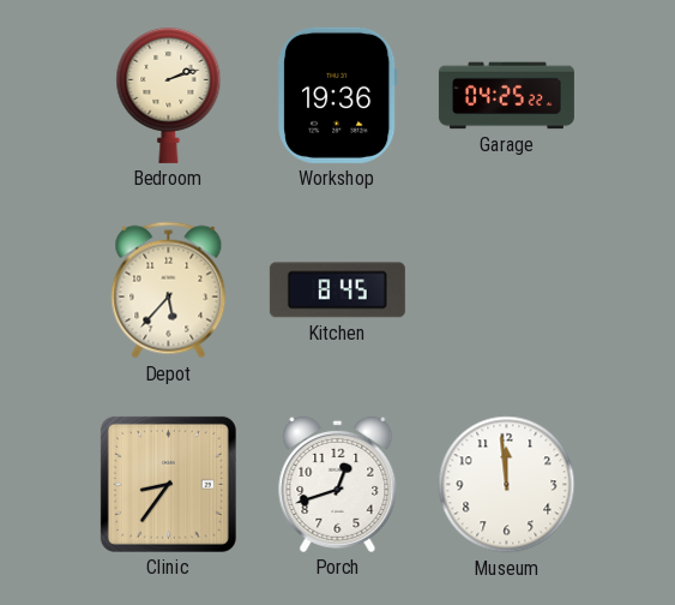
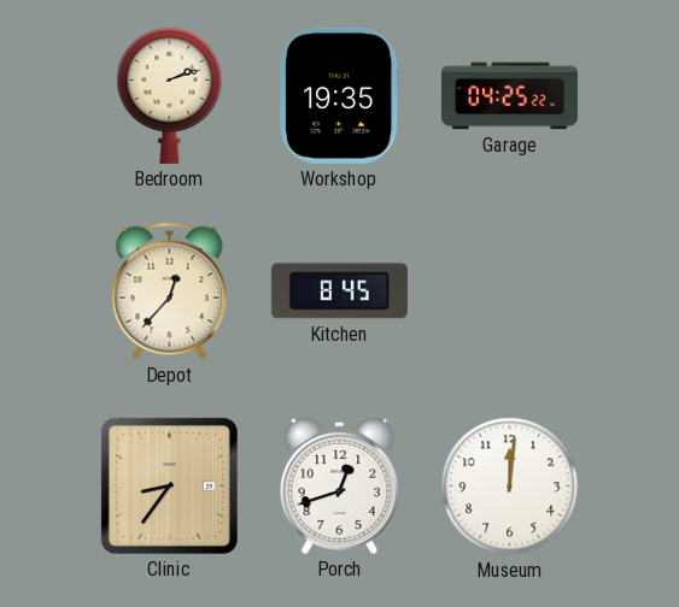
Workshop: 19:36 -> 19:35 (340, 95)
Depot: 5:37 -> 12:37 (170, 291)
Museum: 11:59 -> 12:01 (510, 487)
